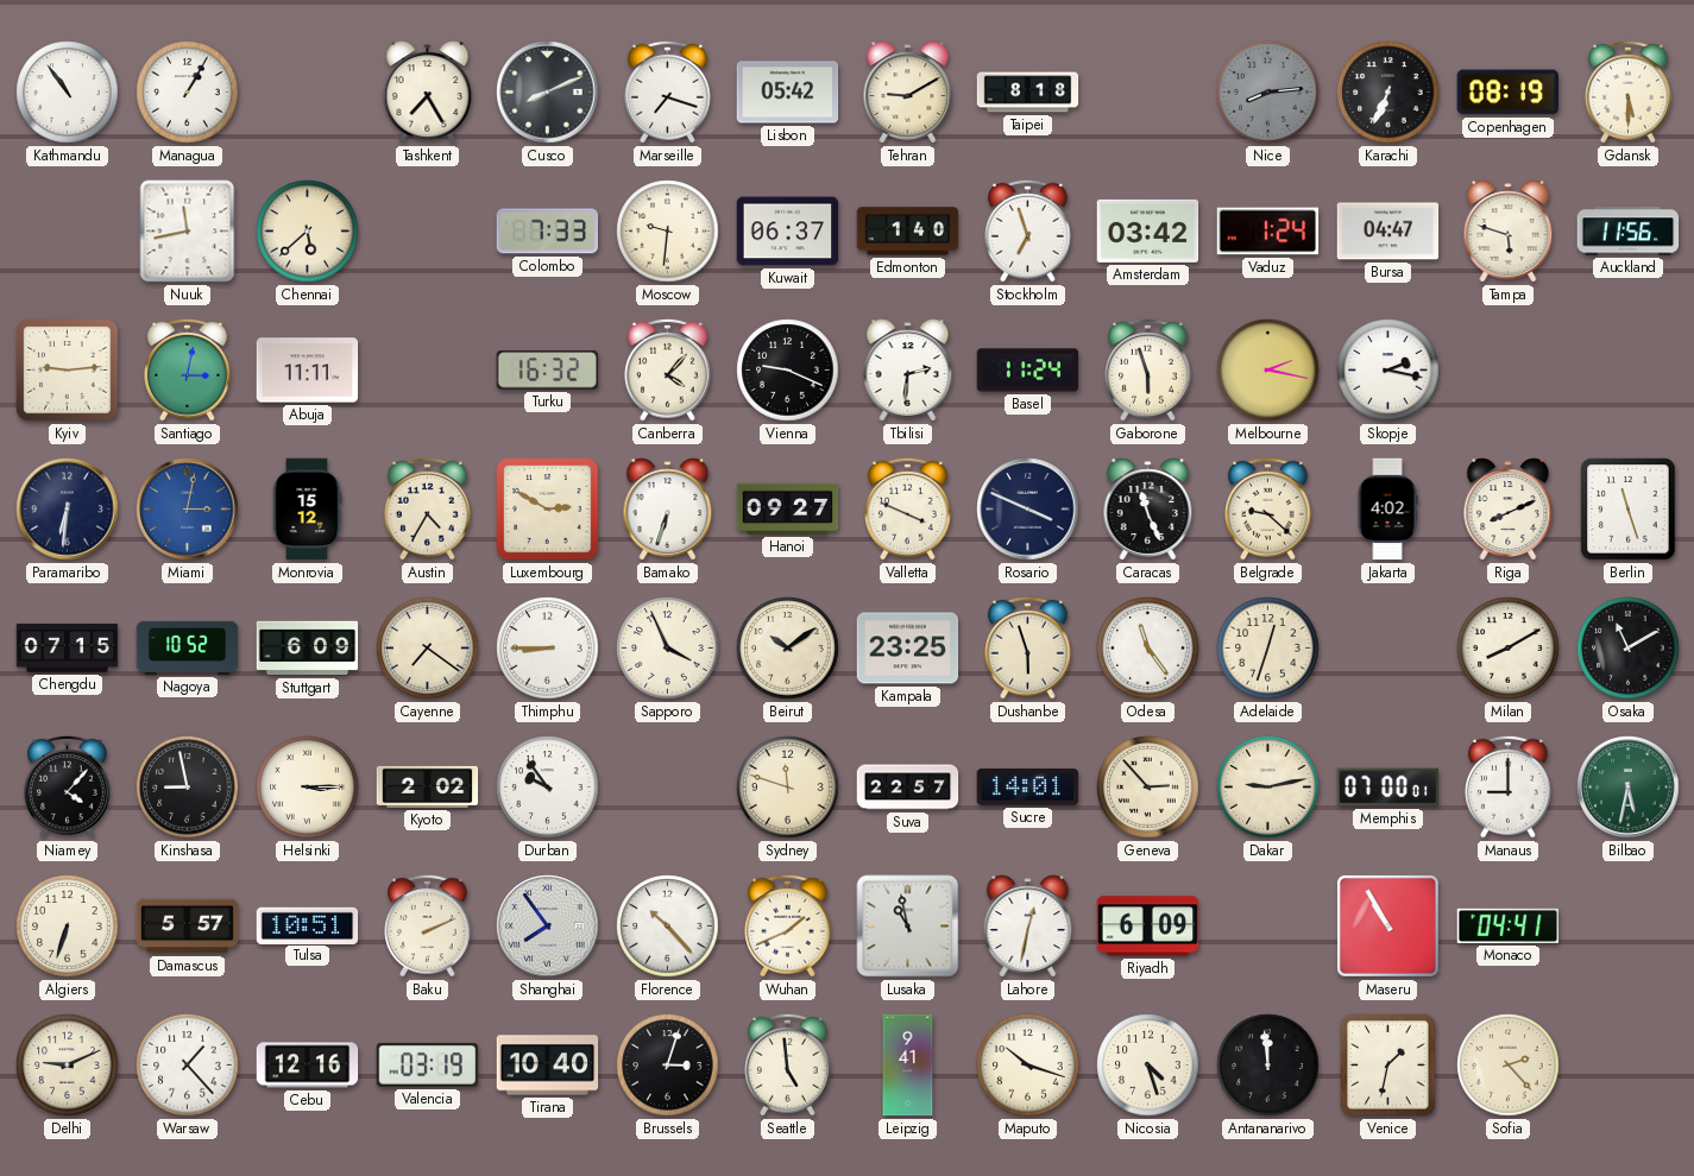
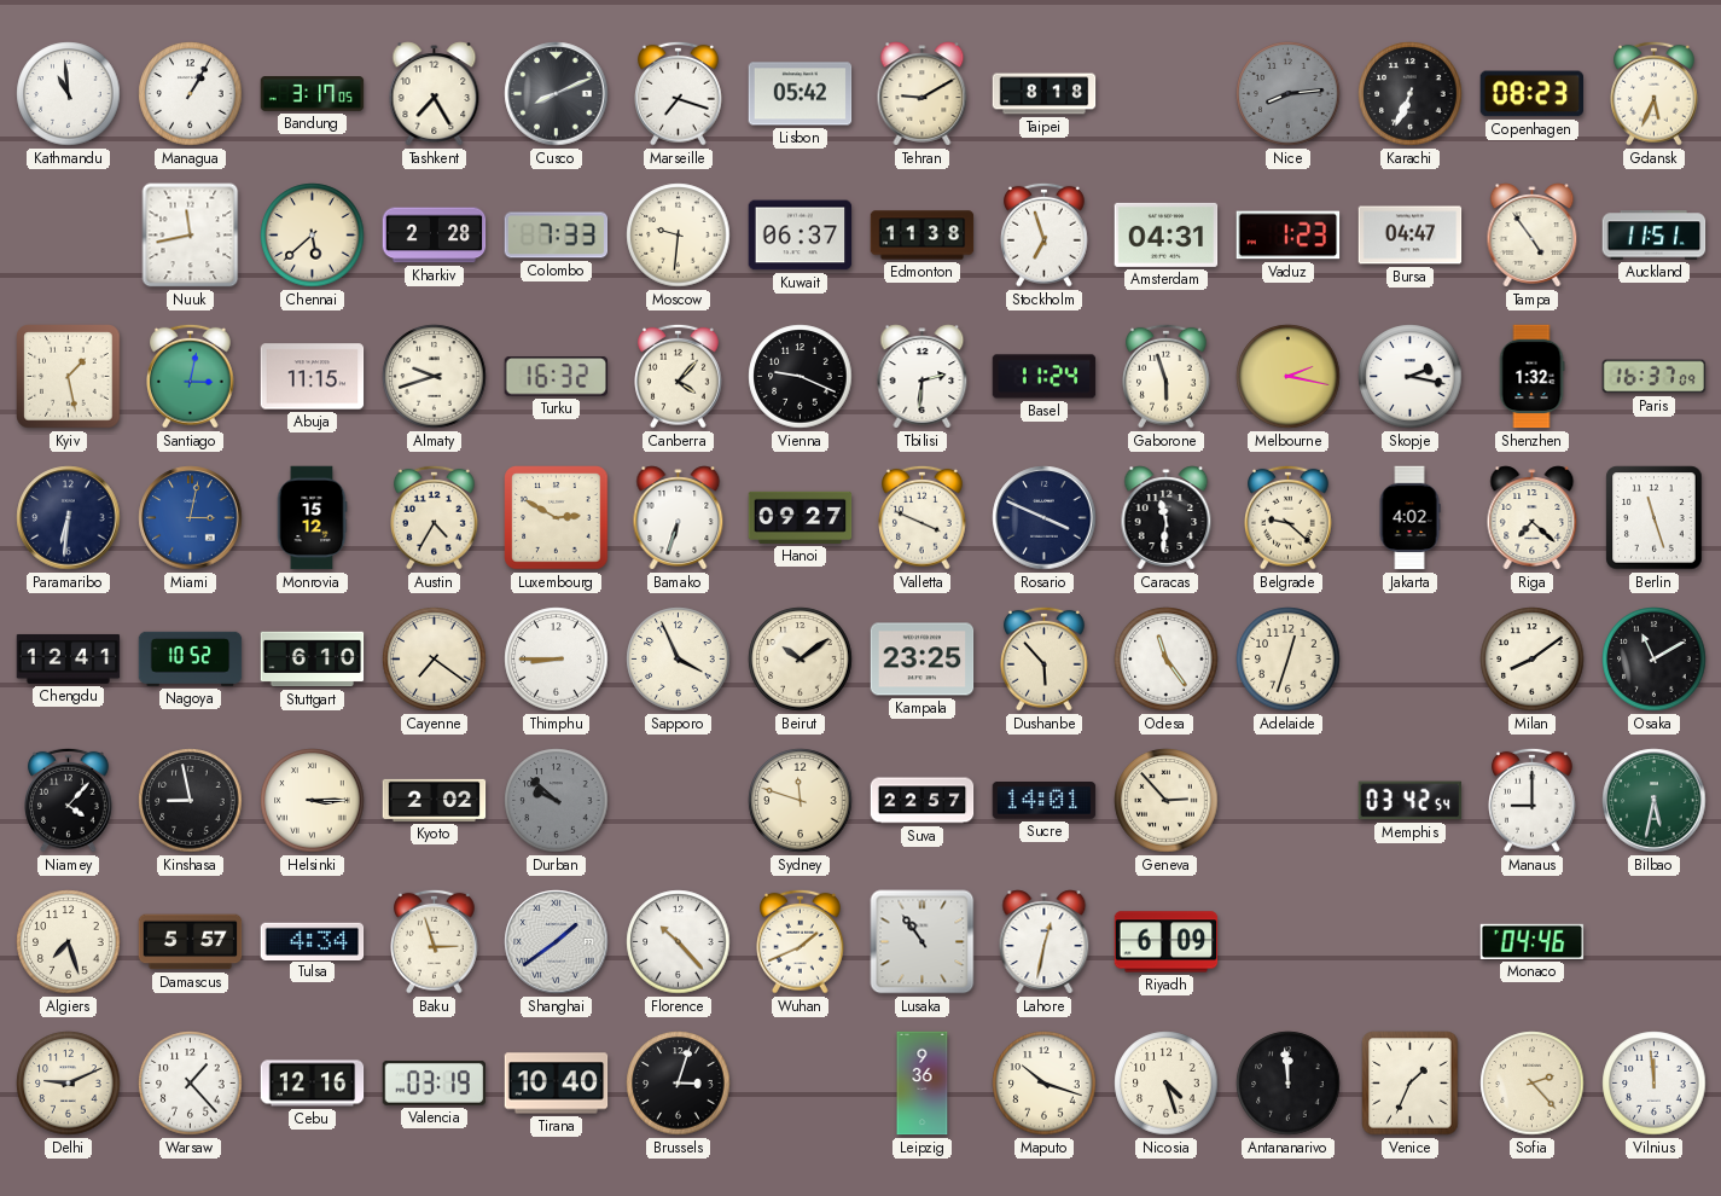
Kathmandu: 10:54 -> 10:59 (69, 94)
Bandung: none -> 3:17 (313, 94)
Copenhagen: 08:19 -> 08:23 (1531, 94)
Gdansk: 5:30 -> 5:34 (1655, 93)
Kharkiv: none -> 2:28 (435, 236)
Edmonton: 1:40 -> 11:38 (923, 236)
Amsterdam: 03:42 -> 04:31 (1167, 234)
Vaduz: 1:24 -> 1:23 (1289, 236)
Tampa: 5:48 -> 4:54 (1533, 236)
Auckland: 11:56 -> 11:51 (1655, 236)
Kyiv: 9:14 -> 1:28 (69, 377)
Abuja: 11:11 -> 11:15 (313, 377)
Almaty: none -> 9:42 (435, 377)
Shenzhen: none -> 1:32 (1531, 377)
Paris: none -> 16:37 (1655, 377)
Caracas: 11:26 -> 11:31 (1167, 518)
Riga: 8:11 -> 7:22 (1533, 518)
Chengdu: 07:15 -> 12:41 (69, 658)
Stuttgart: 6:09 -> 6:10 (313, 660)
Dushanbe: 5:57 -> 5:53 (1045, 658)
Milan: 8:10 -> 8:09 (1533, 660)
Durban: 9:54 -> 9:52 (557, 801)
Durban dial: white -> grey (557, 801)
Dakar: 9:13 -> none (1268, 788)
Memphis: 07:00 -> 03:42 (1411, 801)
Algiers: 6:33 -> 7:27 (69, 942)
Tulsa: 10:51 -> 4:34 (313, 941)
Baku: 2:11 -> 2:57 (435, 941)
Shanghai: 7:54 -> 1:39 (557, 942)
Lusaka: 10:58 -> 10:54 (923, 942)
Maseru: 10:55 -> none (1387, 925)
Monaco: 04:41 -> 04:46 (1533, 941)
Seattle: 4:59 -> none (788, 1064)
Leipzig: 9:41 -> 9:36 (923, 1084)
Venice: 1:32 -> 1:34 (1411, 1084)
Vilnius: none -> 11:59 (1655, 1084)
